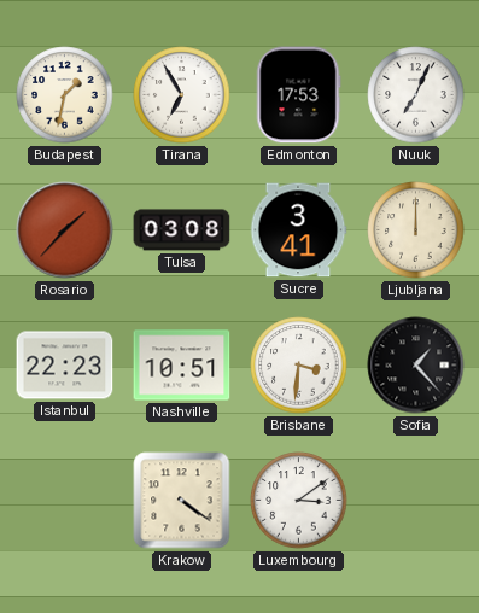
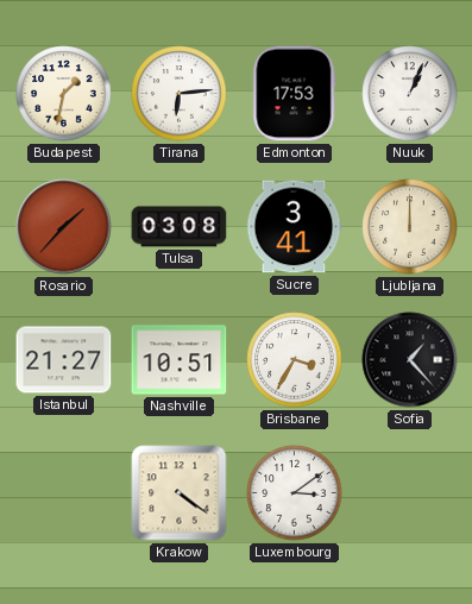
Tirana: 6:55 -> 6:14 (180, 94)
Nuuk: 7:04 -> 1:04 (410, 94)
Istanbul: 22:23 -> 21:27 (64, 360)
Brisbane: 3:31 -> 3:35 (295, 360)
